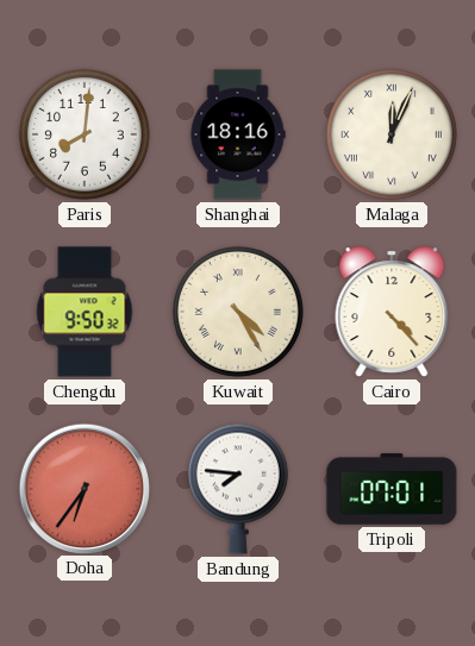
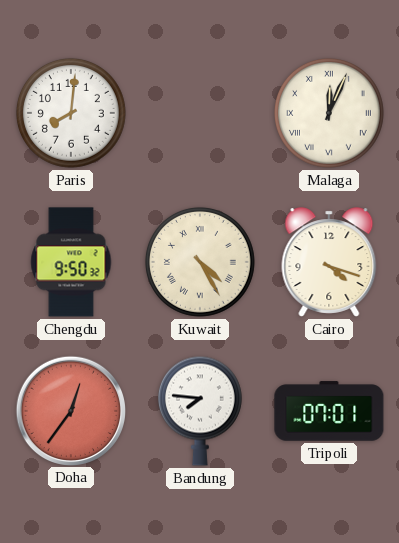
Shanghai: 18:16 -> none (238, 134)
Cairo: 4:23 -> 4:18 (329, 262)
Doha: 6:36 -> 12:36 (70, 410)
